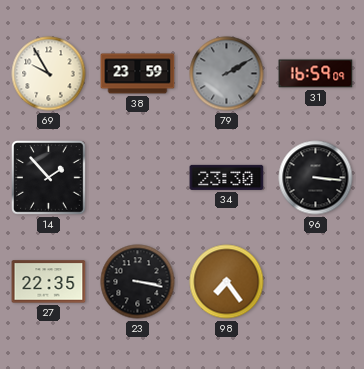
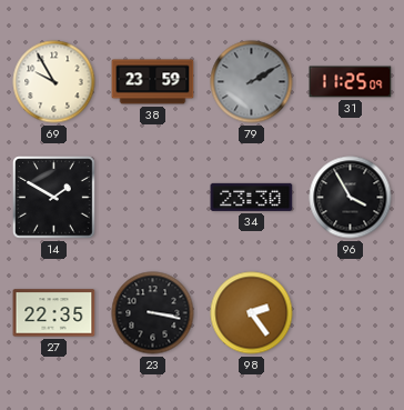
31: 16:59 -> 11:25 (351, 82)
14: 1:53 -> 1:50 (54, 198)
96: 3:16 -> 3:55 (351, 198)
98: 7:24 -> 2:24 (252, 313)
